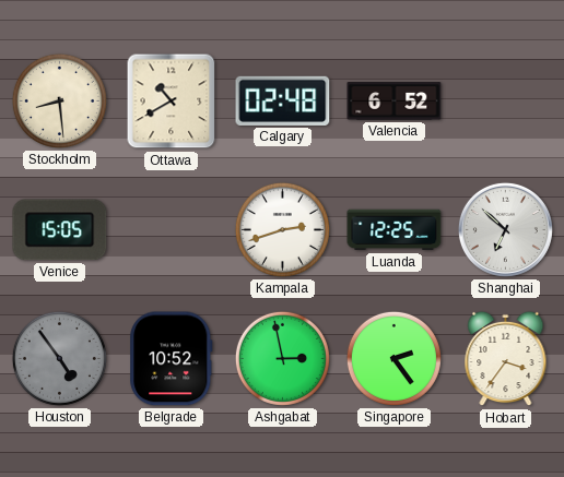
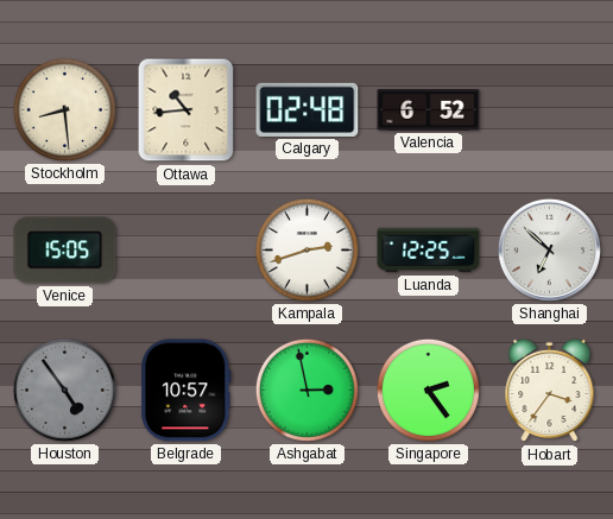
Ottawa: 10:40 -> 10:44 (187, 110)
Belgrade: 10:52 -> 10:57 (187, 391)
